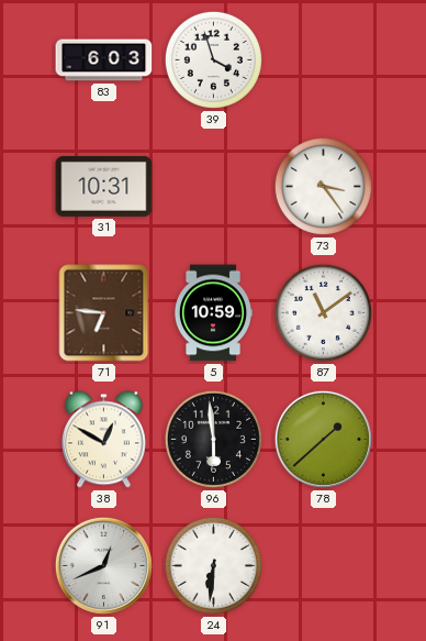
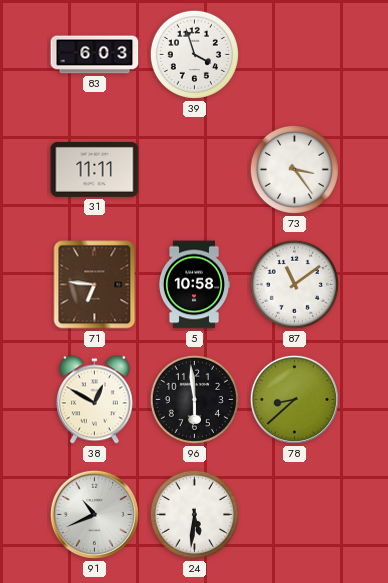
31: 10:31 -> 11:11 (95, 169)
5: 10:59 -> 10:58 (193, 285)
78: 1:38 -> 8:38 (294, 399)
91: 12:41 -> 10:41 (94, 514)
24: 6:31 -> 5:31 (194, 514)
